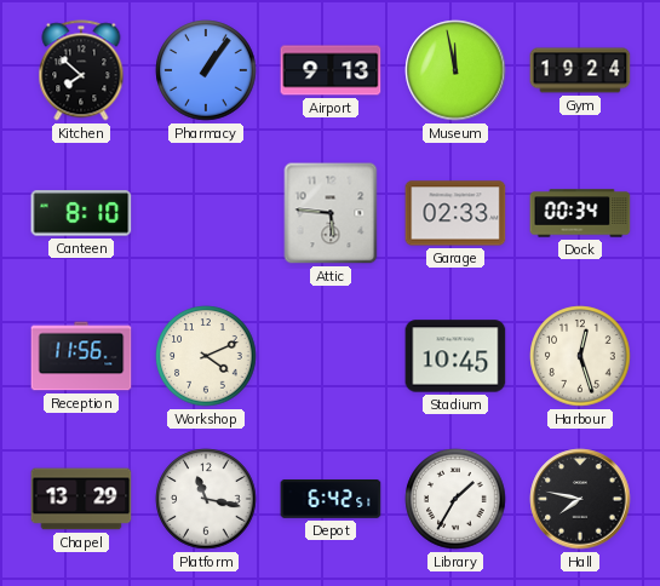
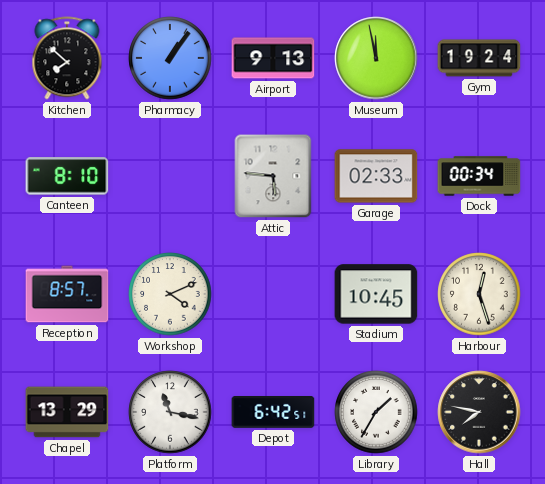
Reception: 11:56 -> 8:57 (67, 294)
